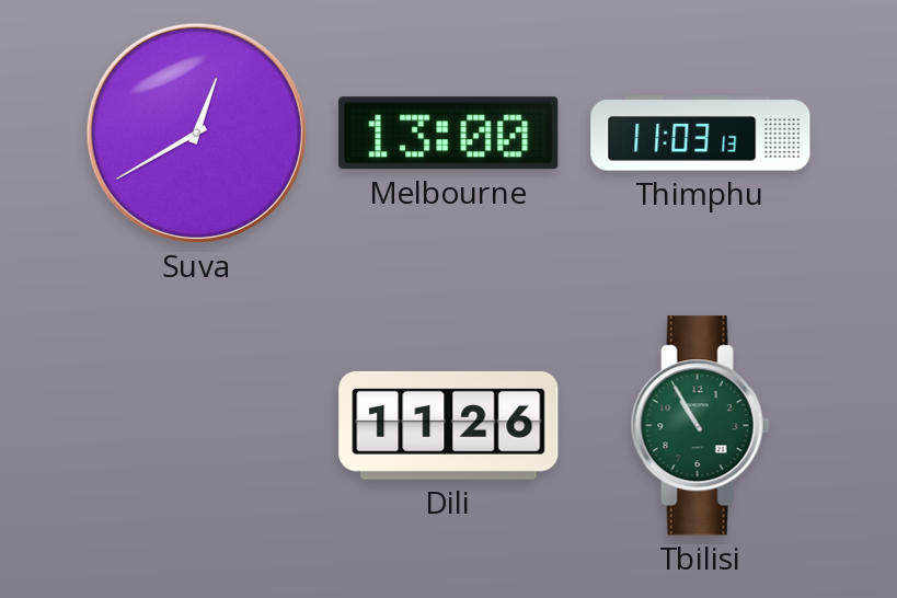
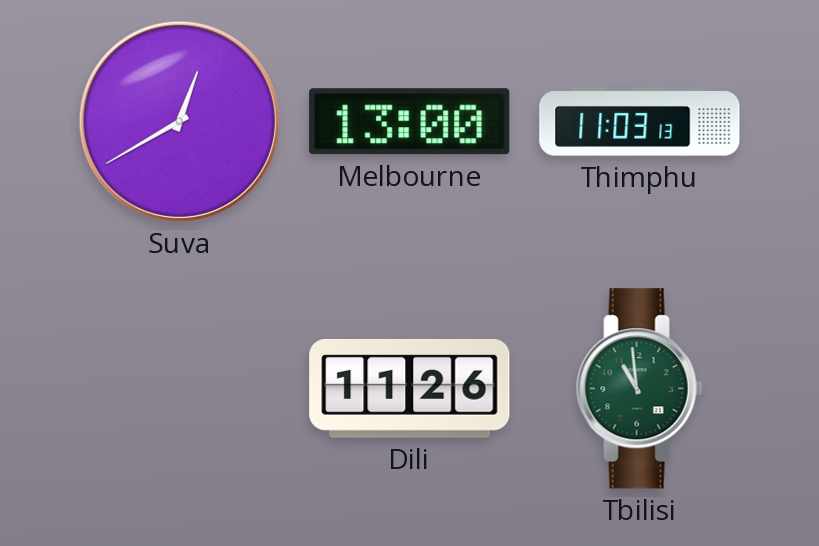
Tbilisi: 10:55 -> 10:59 (639, 389)
